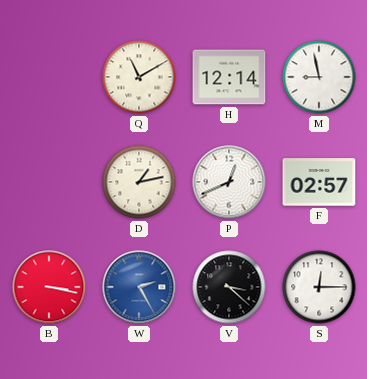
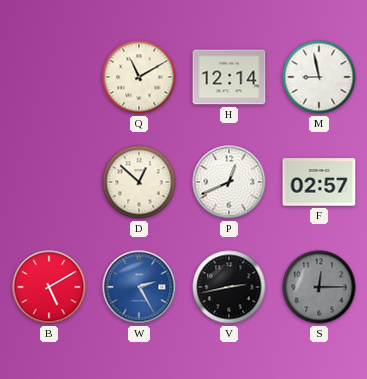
D: 1:13 -> 12:52 (139, 182)
B: 3:17 -> 5:10 (49, 287)
V: 3:22 -> 2:43 (229, 287)
S dial: white -> grey (319, 287)
